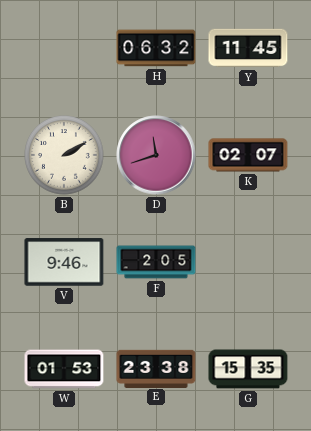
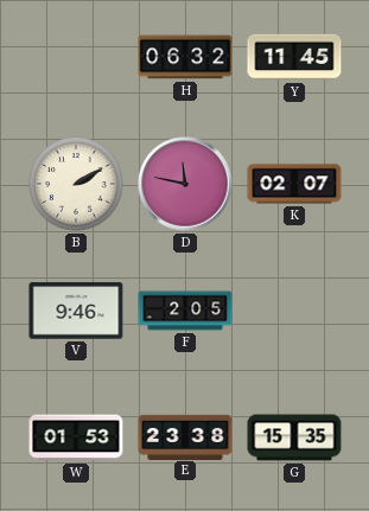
D: 11:42 -> 11:47 (185, 184)
